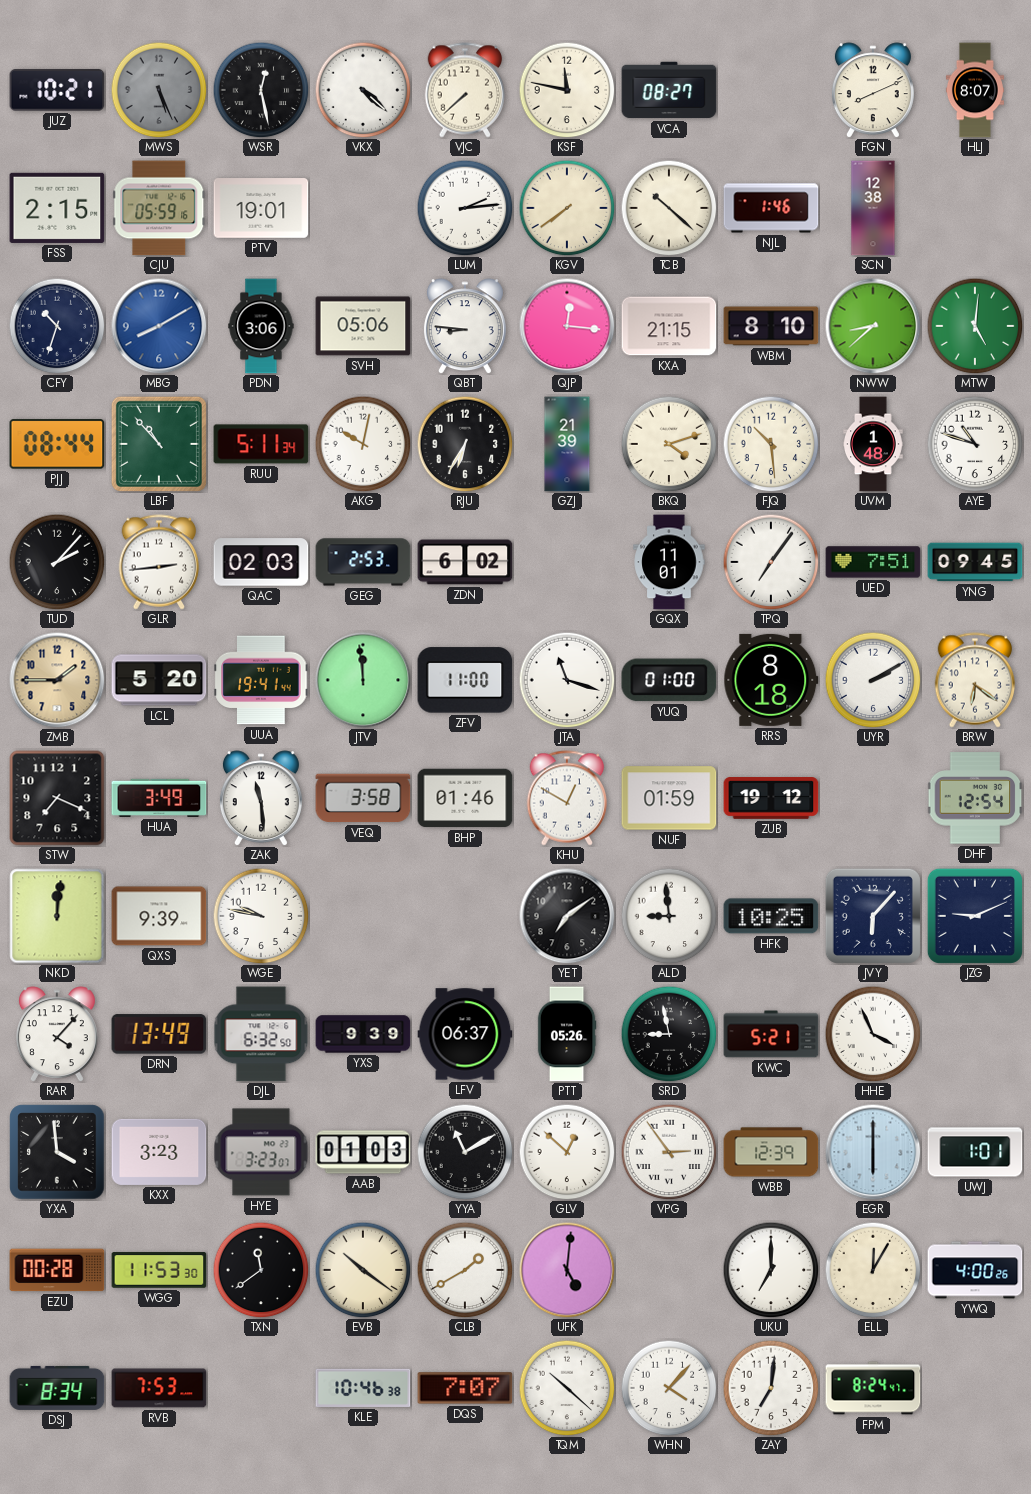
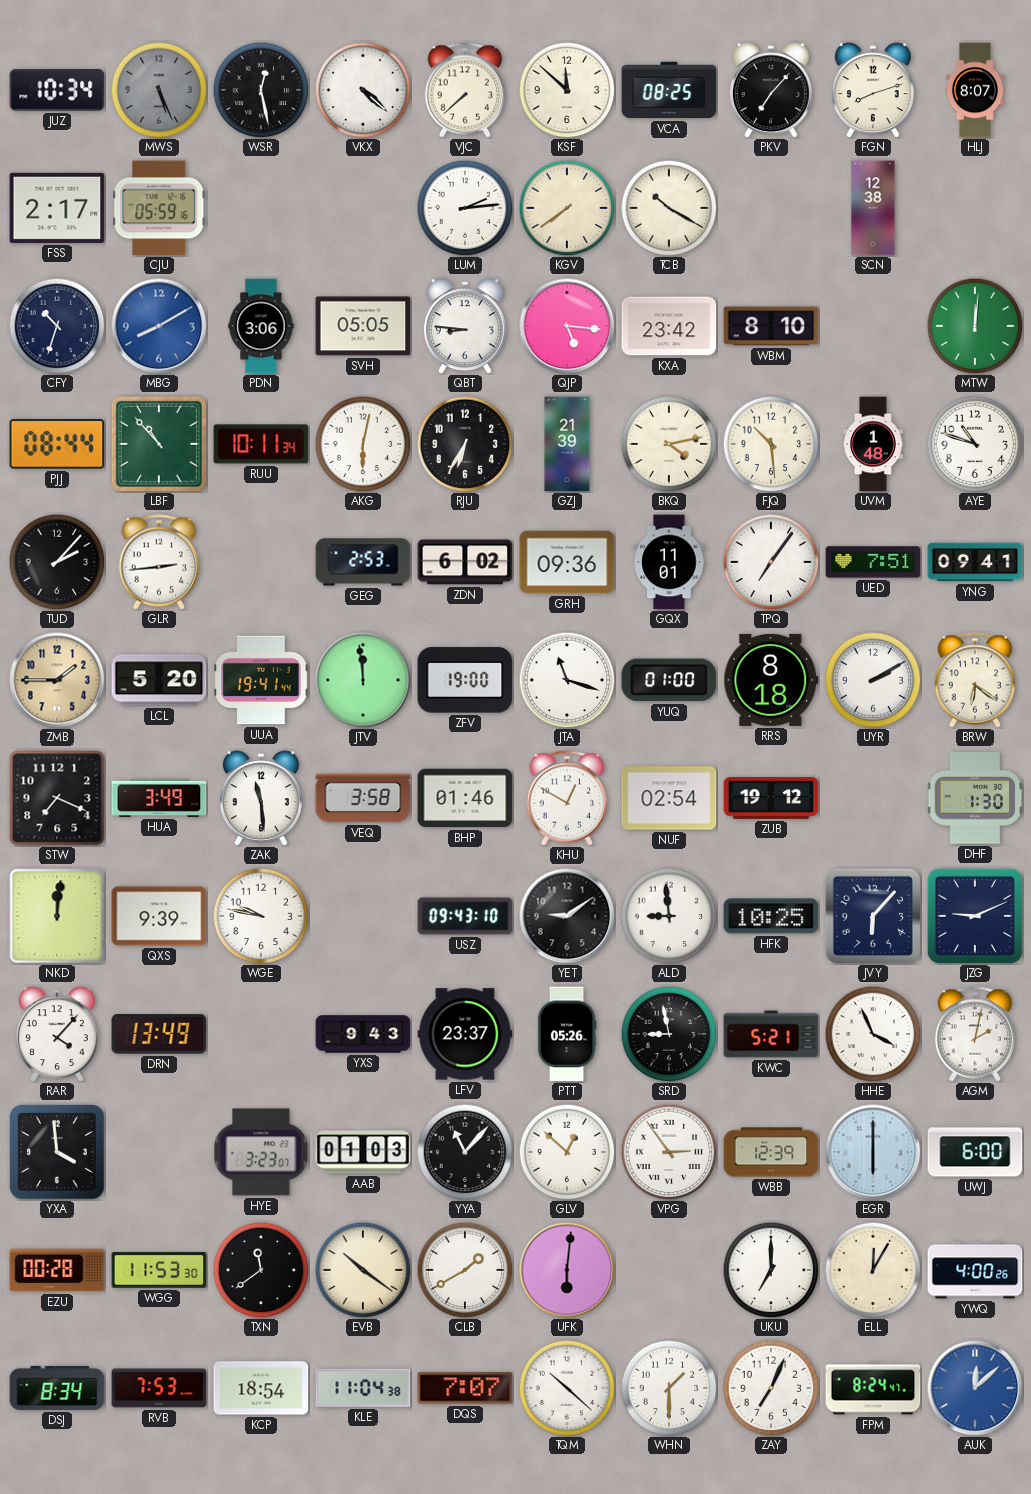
JUZ: 10:21 -> 10:34 (57, 90)
KSF: 11:47 -> 11:52 (567, 90)
VCA: 08:27 -> 08:25 (669, 90)
PKV: none -> 7:07 (771, 90)
FGN: 8:11 -> 8:12 (873, 90)
FSS: 2:15 -> 2:17 (57, 208)
PTV: 19:01 -> none (261, 208)
TCB: 10:22 -> 10:20 (669, 208)
NJL: 1:46 -> none (771, 208)
SVH: 05:06 -> 05:05 (363, 326)
QJP: 12:16 -> 5:16 (567, 326)
KXA: 21:15 -> 23:42 (669, 326)
NWW: 8:38 -> none (873, 326)
MTW: 5:01 -> 12:01 (975, 326)
RUU: 5:11 -> 10:11 (261, 444)
AKG: 10:02 -> 6:02 (363, 444)
BKQ: 4:12 -> 4:13 (669, 444)
QAC: 02:03 -> none (261, 562)
GRH: none -> 09:36 (567, 562)
YNG: 09:45 -> 09:41 (975, 562)
ZFV: 11:00 -> 19:00 (465, 680)
NUF: 01:59 -> 02:54 (669, 798)
DHF: 12:54 -> 1:30 (975, 798)
USZ: none -> 09:43 (465, 916)
YET: 7:09 -> 9:09 (567, 916)
DJL: 6:32 -> none (261, 1034)
YXS: 9:39 -> 9:43 (363, 1034)
LFV: 06:37 -> 23:37 (465, 1034)
AGM: none -> 2:02 (975, 1034)
KXX: 3:23 -> none (159, 1152)
YYA: 11:10 -> 11:07 (465, 1152)
UWJ: 1:01 -> 6:00 (975, 1152)
UFK: 5:01 -> 6:01 (567, 1270)
KCP: none -> 18:54 (261, 1388)
KLE: 10:46 -> 11:04 (363, 1388)
WHN: 4:07 -> 1:30 (669, 1388)
ZAY: 7:01 -> 7:04 (771, 1388)
AUK: none -> 12:08 (975, 1388)
